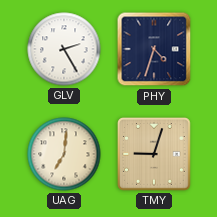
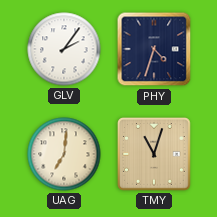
GLV: 2:25 -> 2:06 (64, 49)
TMY: 9:03 -> 11:03 (155, 155)
